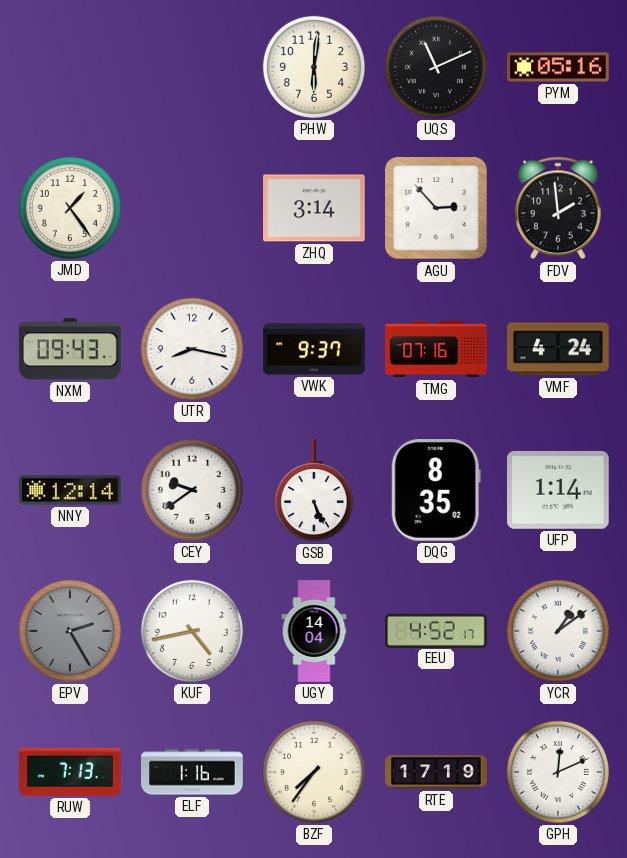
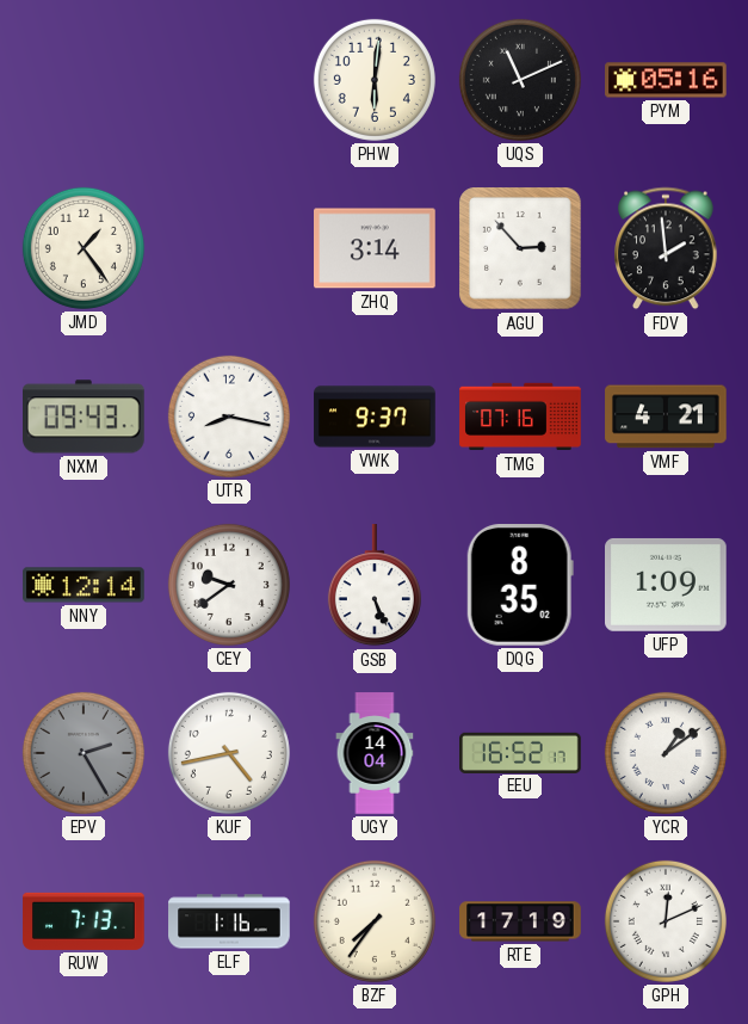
VMF: 4:24 -> 4:21 (666, 417)
UFP: 1:14 -> 1:09 (667, 585)
EEU: 4:52 -> 16:52 (520, 752)
